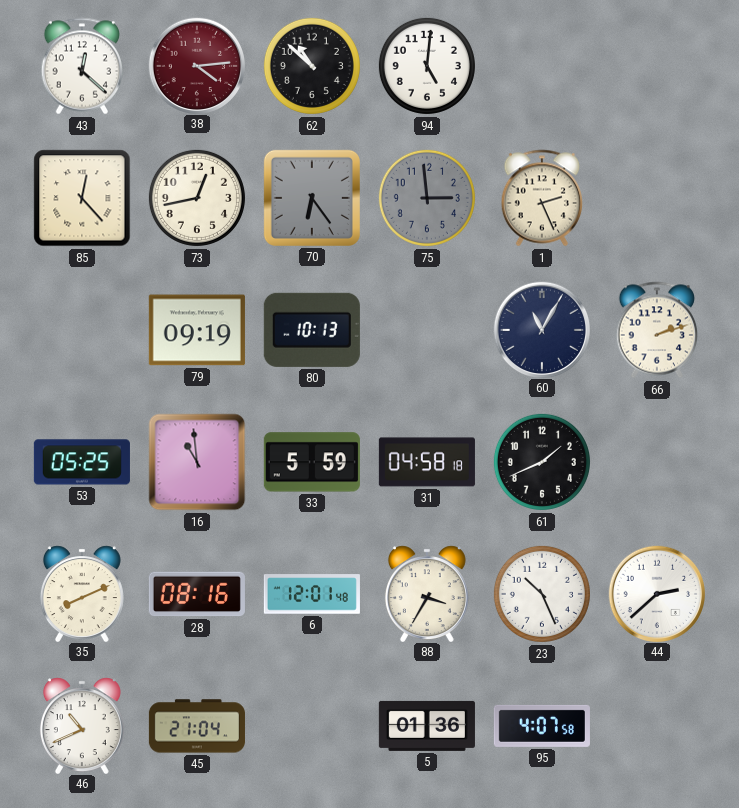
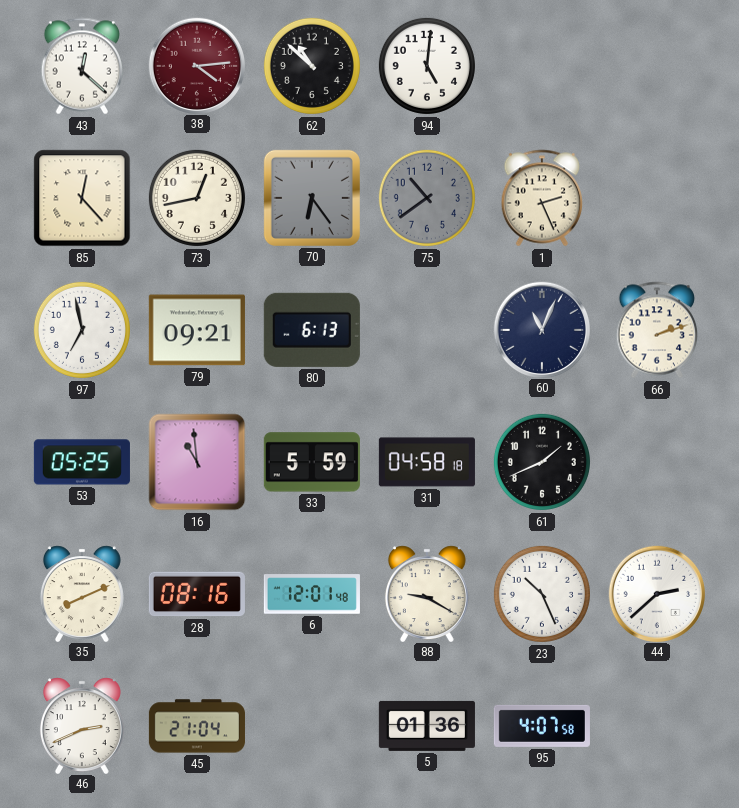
75: 2:59 -> 10:39 (427, 198)
97: none -> 6:58 (82, 330)
79: 09:19 -> 09:21 (197, 330)
80: 10:13 -> 6:13 (312, 330)
60: 11:05 -> 11:04 (541, 329)
88: 3:35 -> 9:20 (427, 593)
46: 10:41 -> 2:41 (82, 725)
